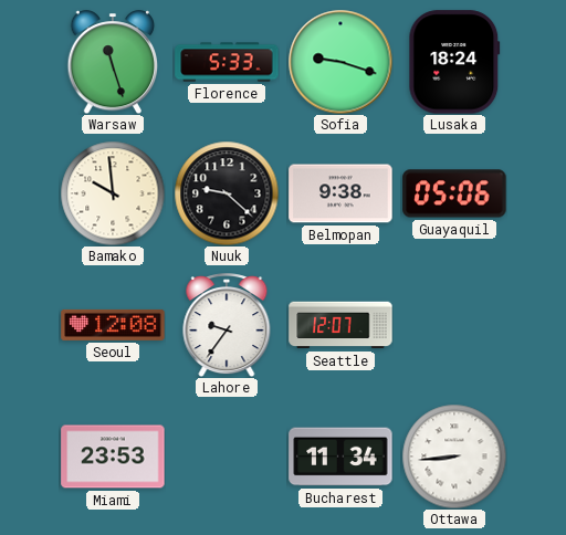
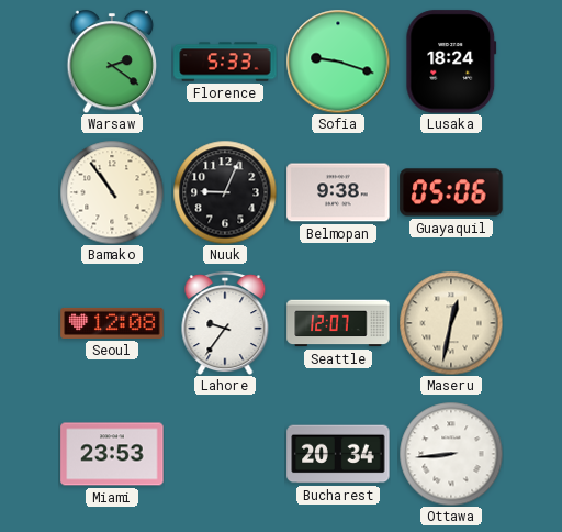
Warsaw: 11:27 -> 2:21 (112, 63)
Bamako: 9:59 -> 10:54 (112, 192)
Nuuk: 9:22 -> 9:04 (225, 192)
Maseru: none -> 12:32 (451, 323)
Bucharest: 11:34 -> 20:34 (338, 454)
